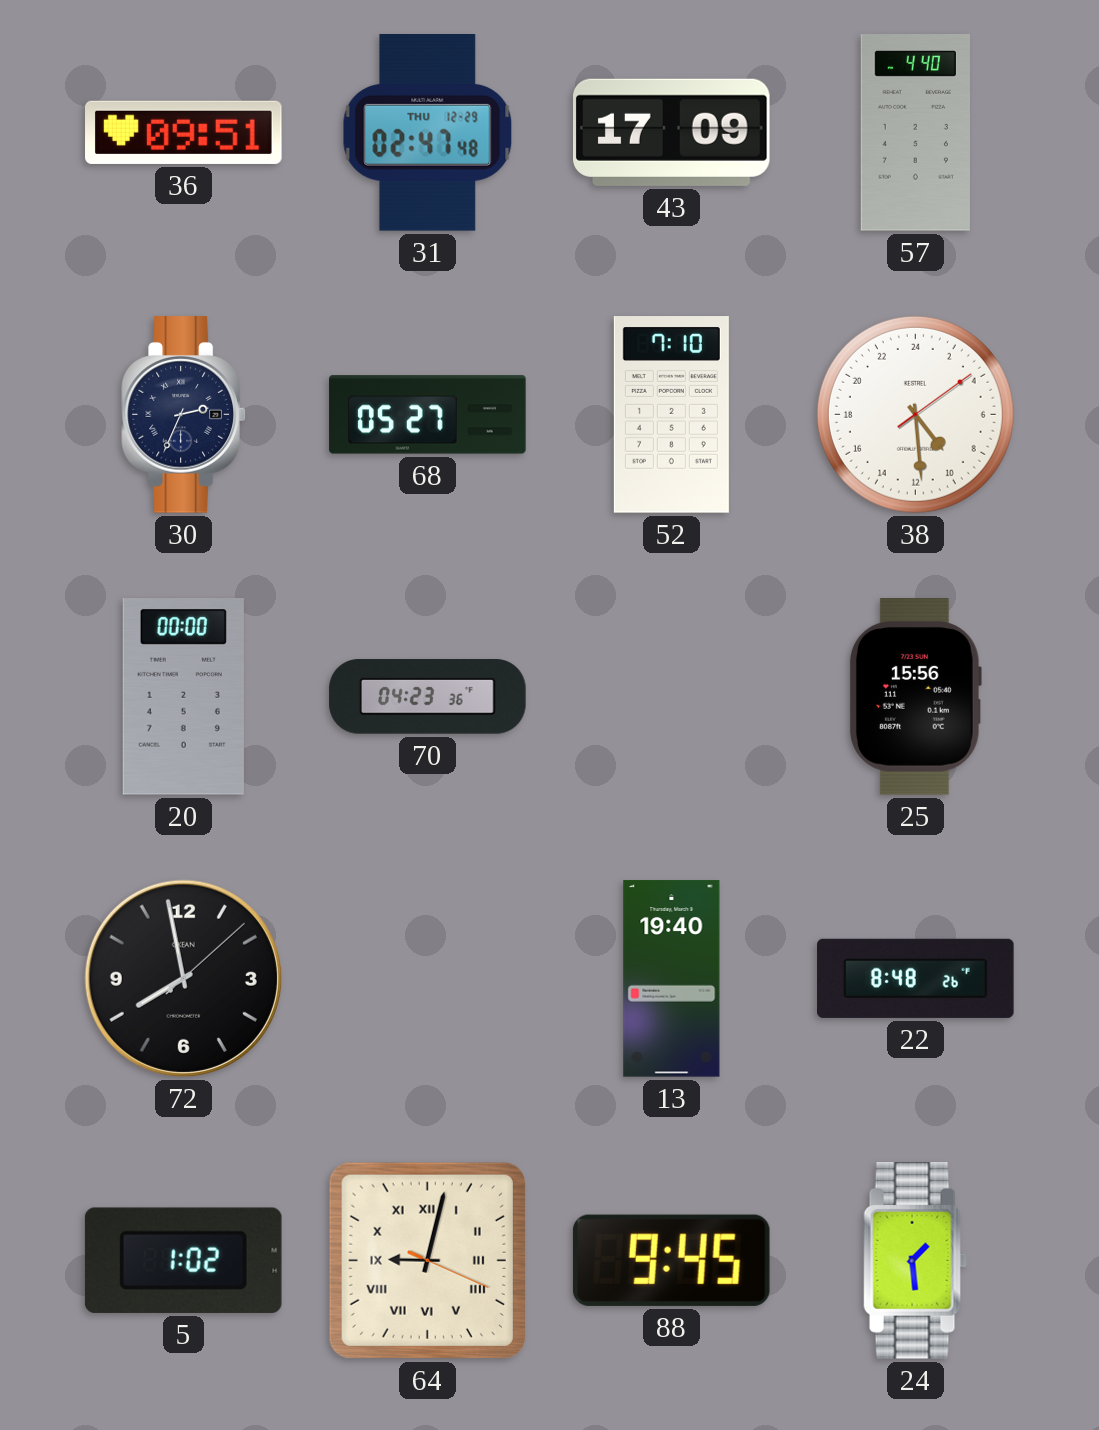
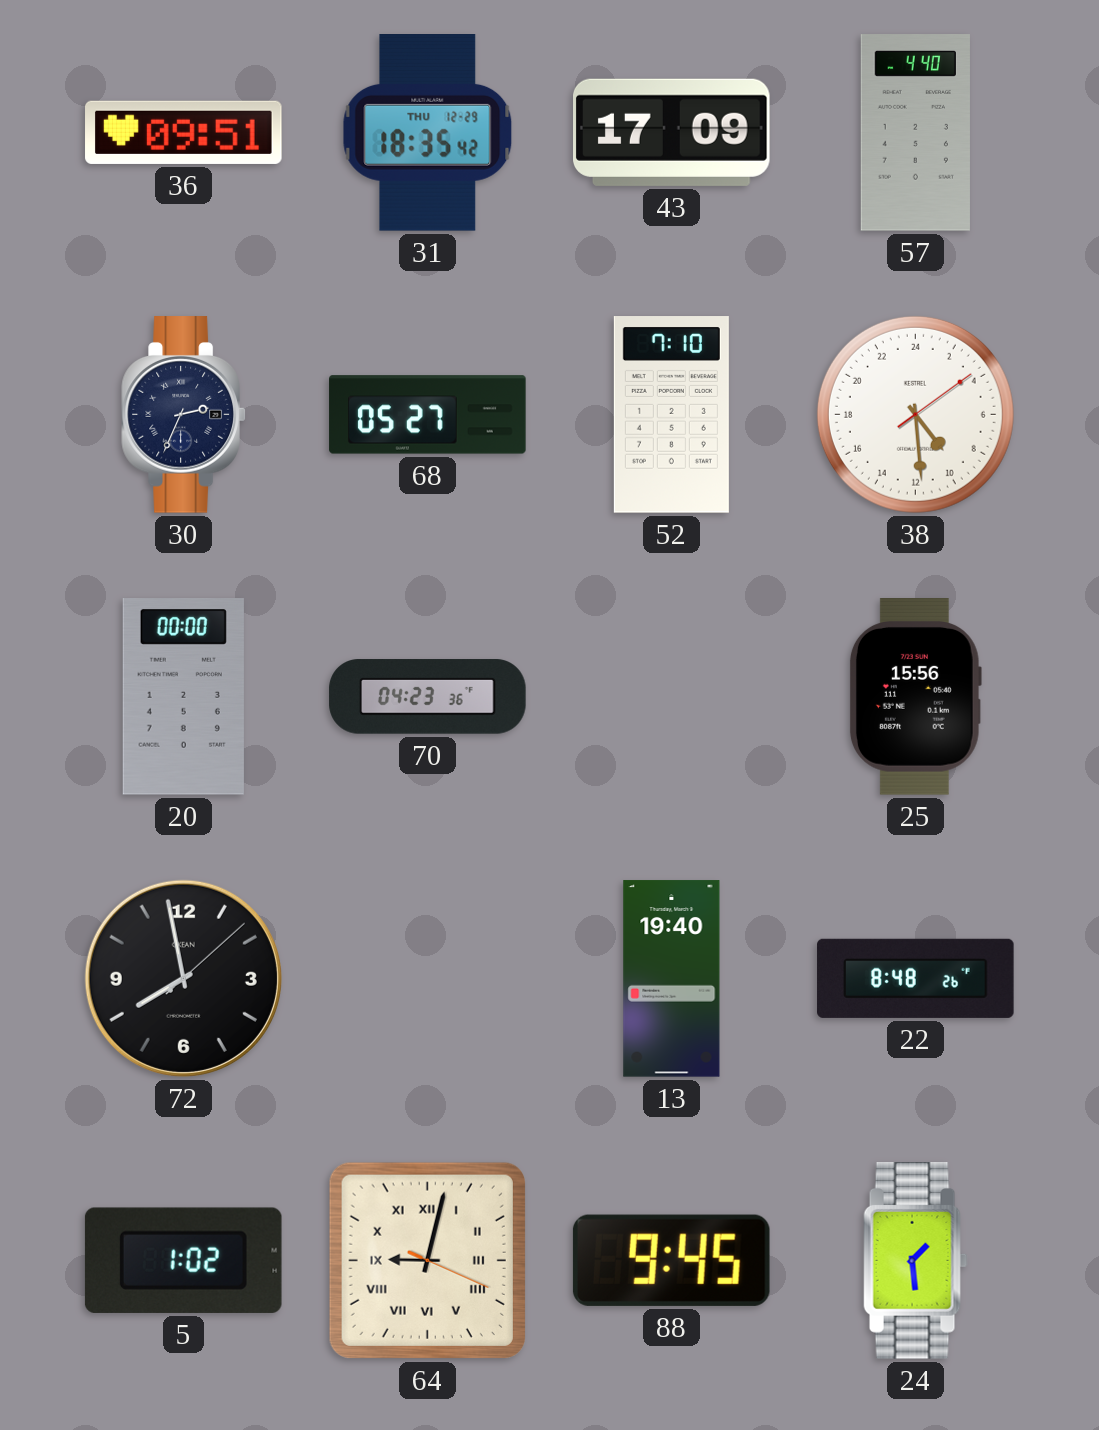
31: 02:47 -> 18:35 (428, 133)
